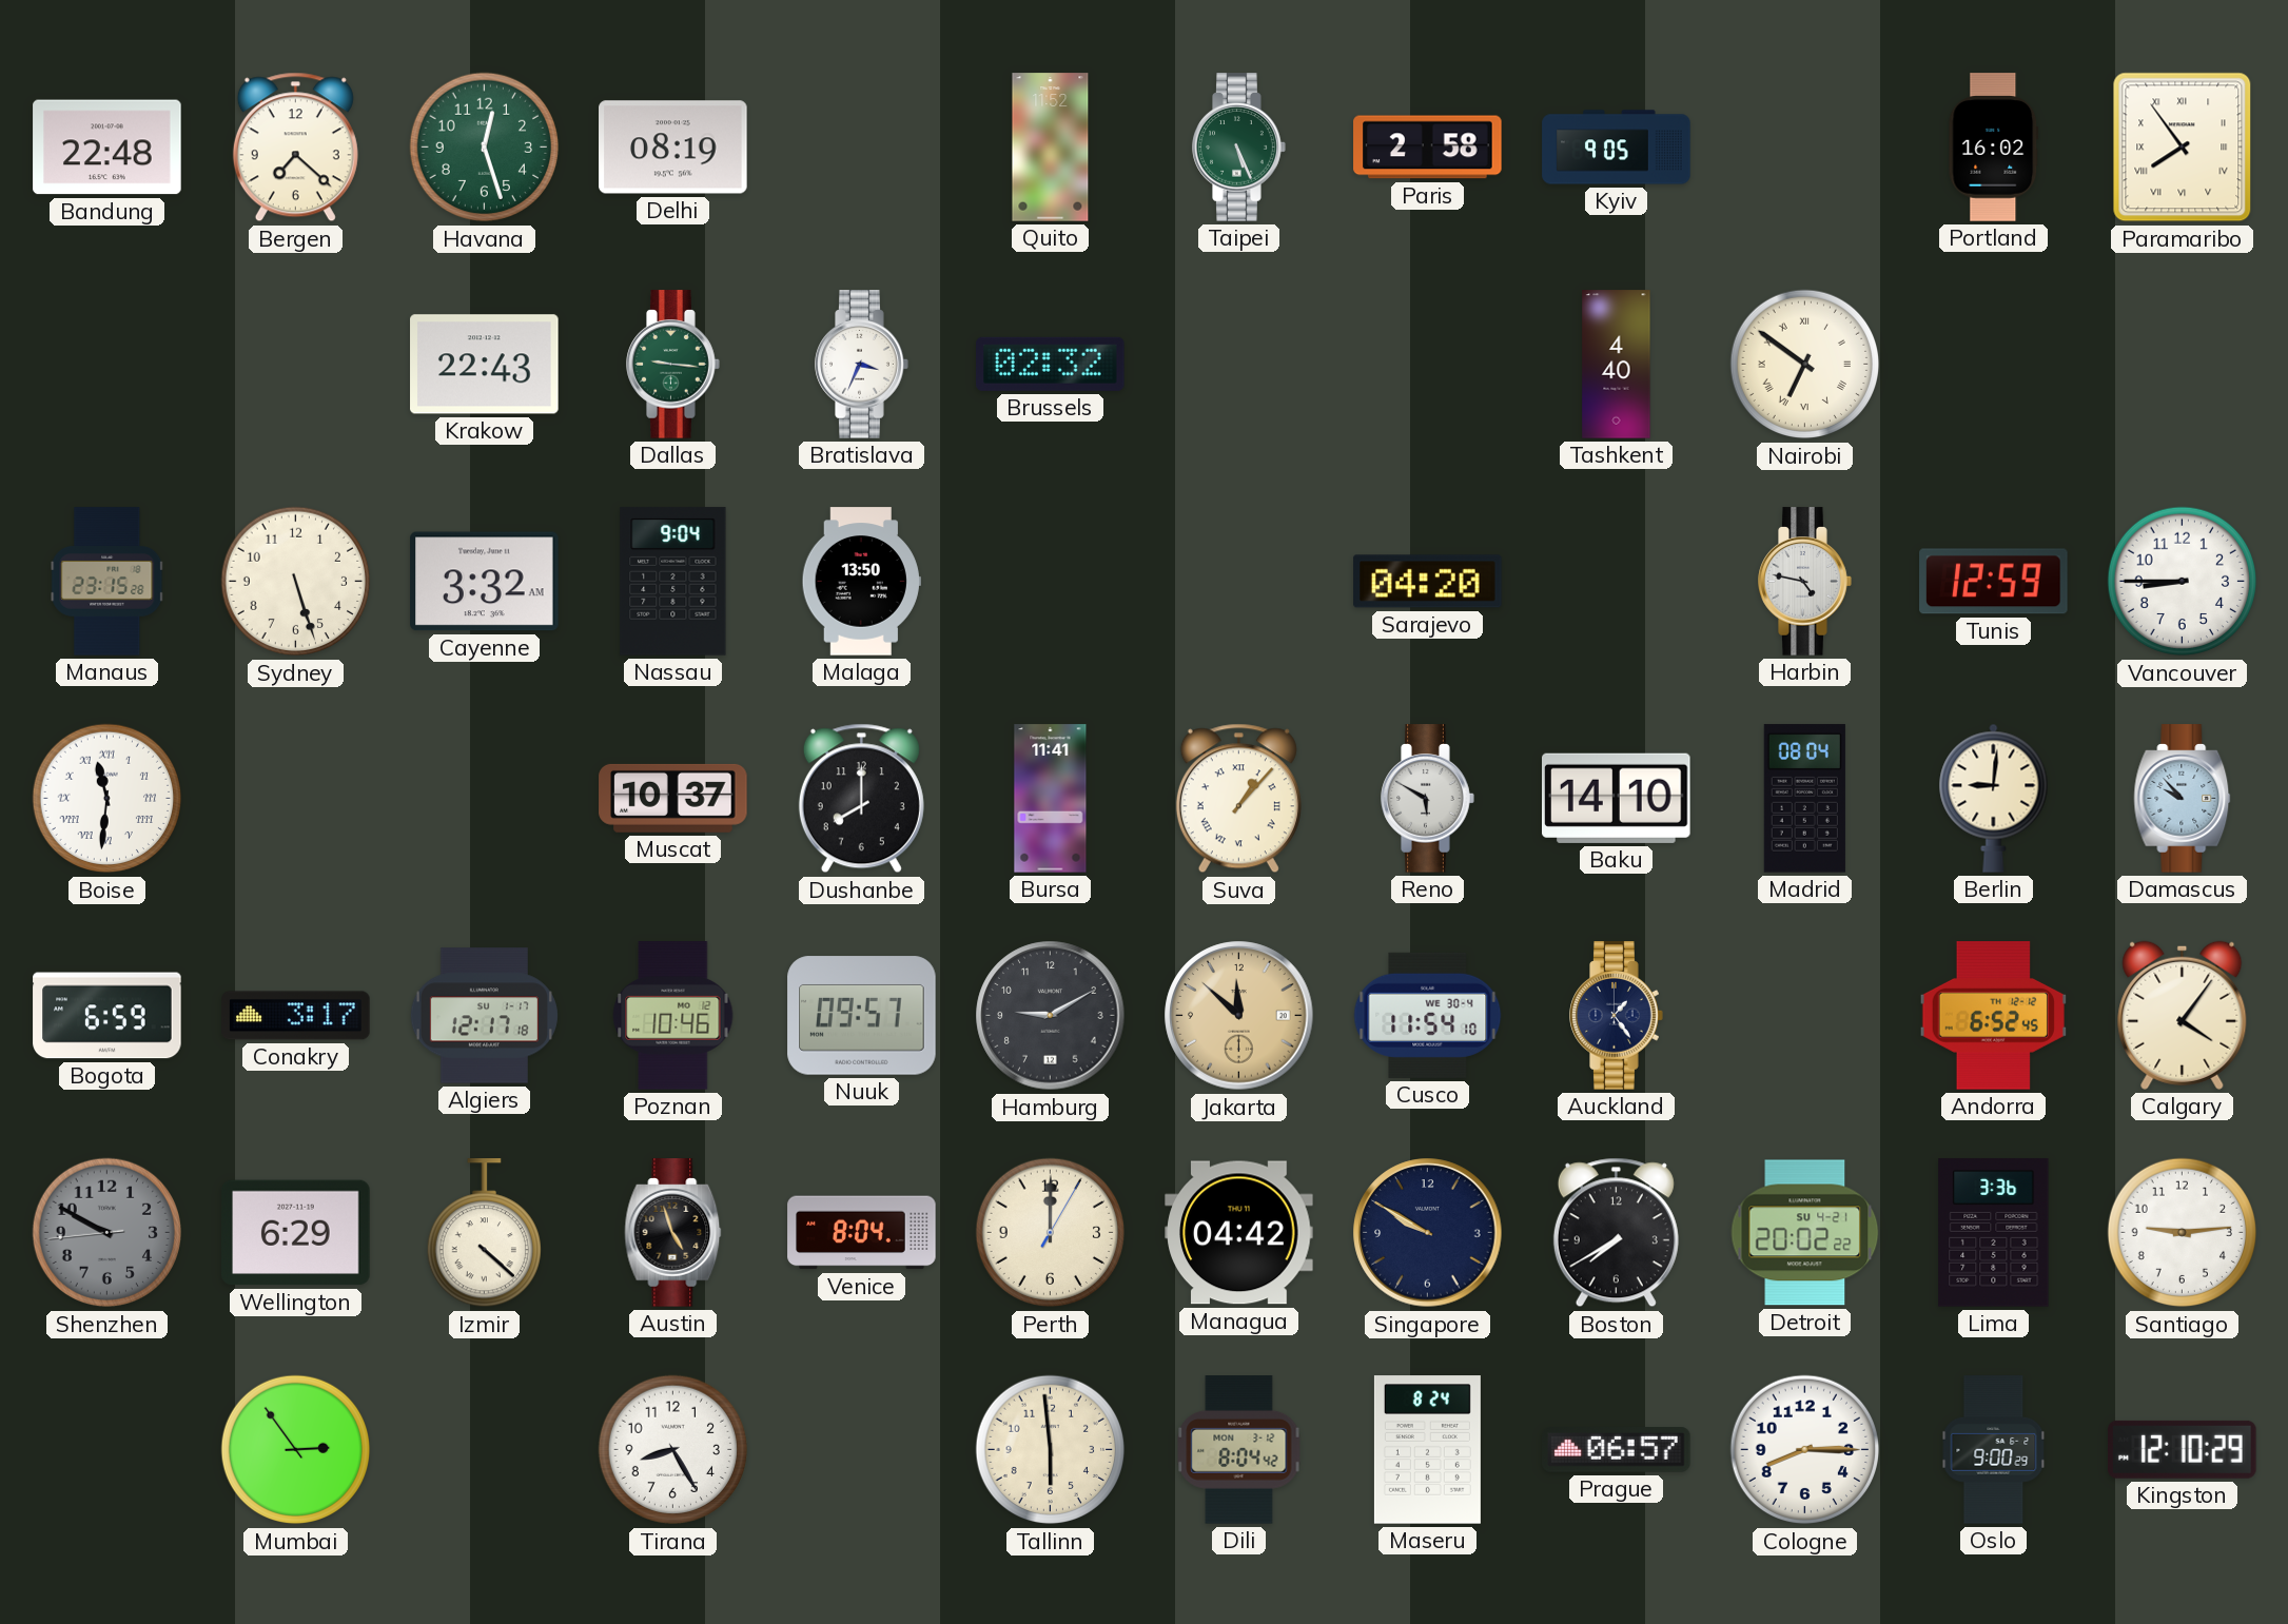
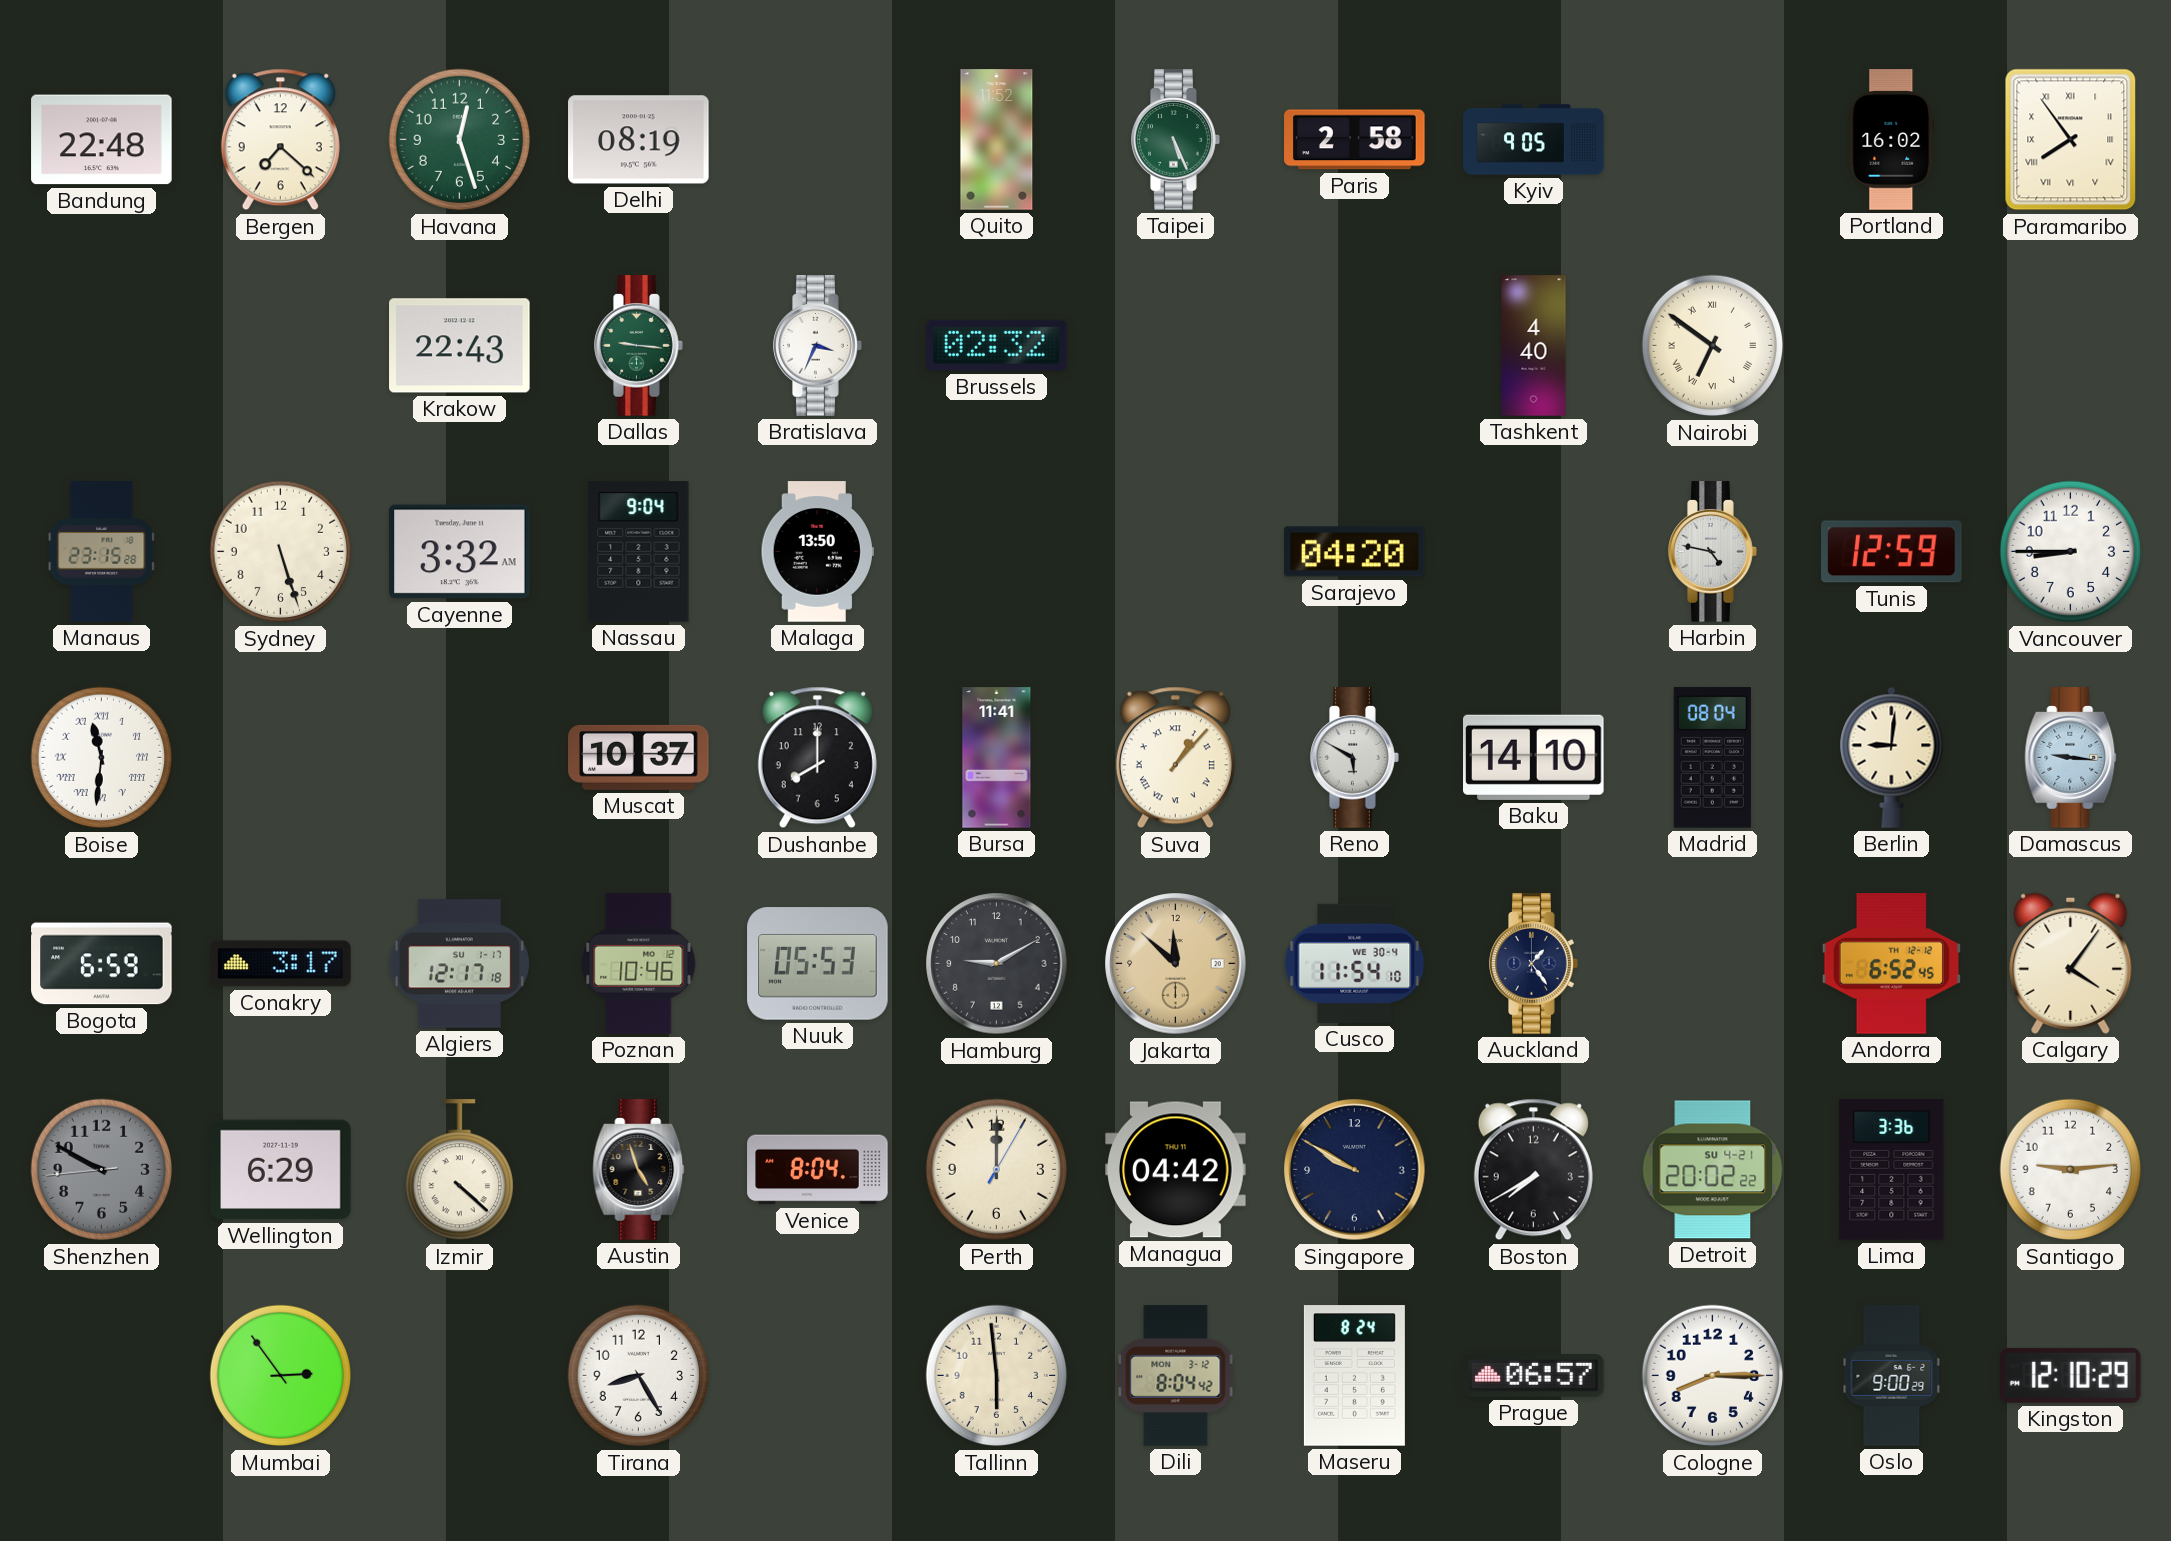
Damascus: 9:53 -> 9:16 (2071, 758)
Nuuk: 09:57 -> 05:53 (818, 964)
